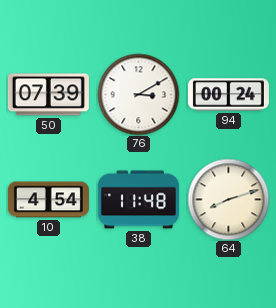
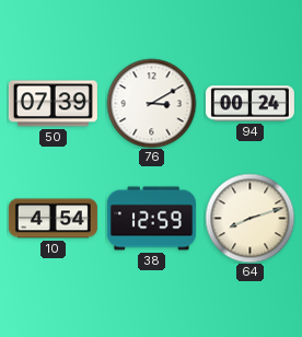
38: 11:48 -> 12:59 (151, 219)
